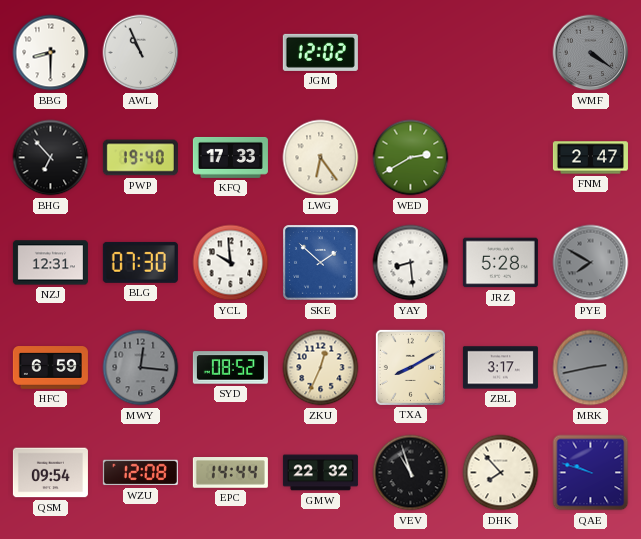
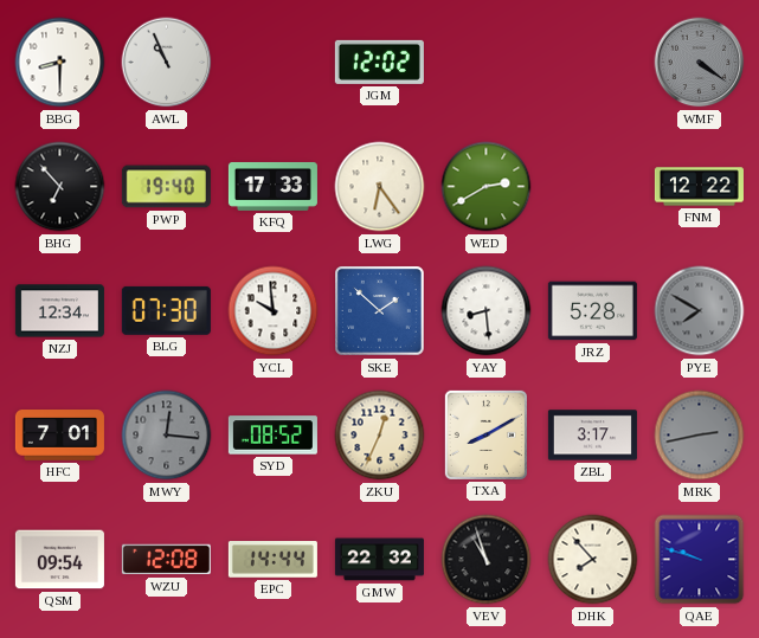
FNM: 2:47 -> 12:22 (699, 187)
NZJ: 12:31 -> 12:34 (59, 311)
HFC: 6:59 -> 7:01 (59, 436)
